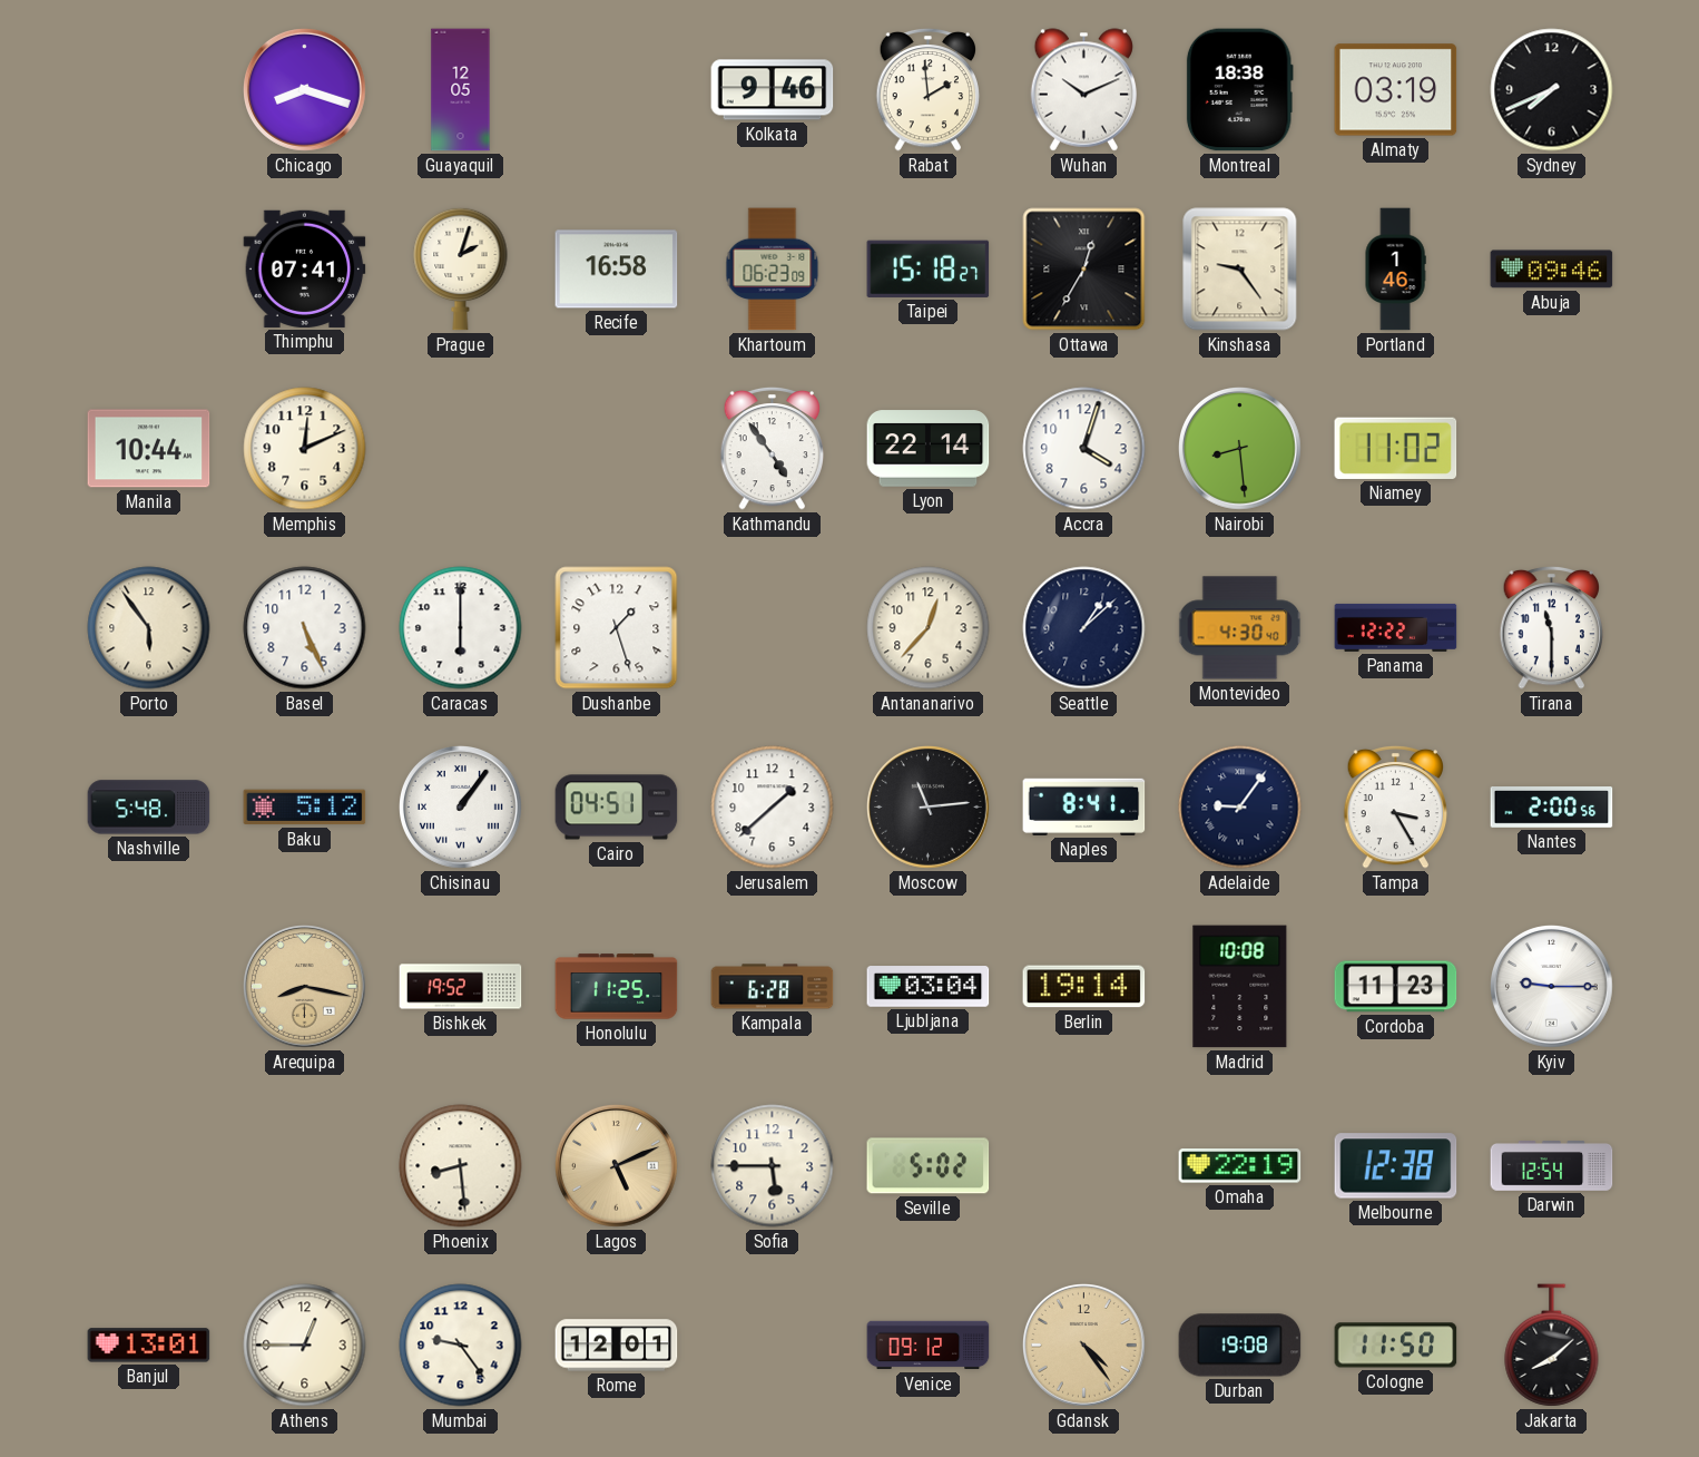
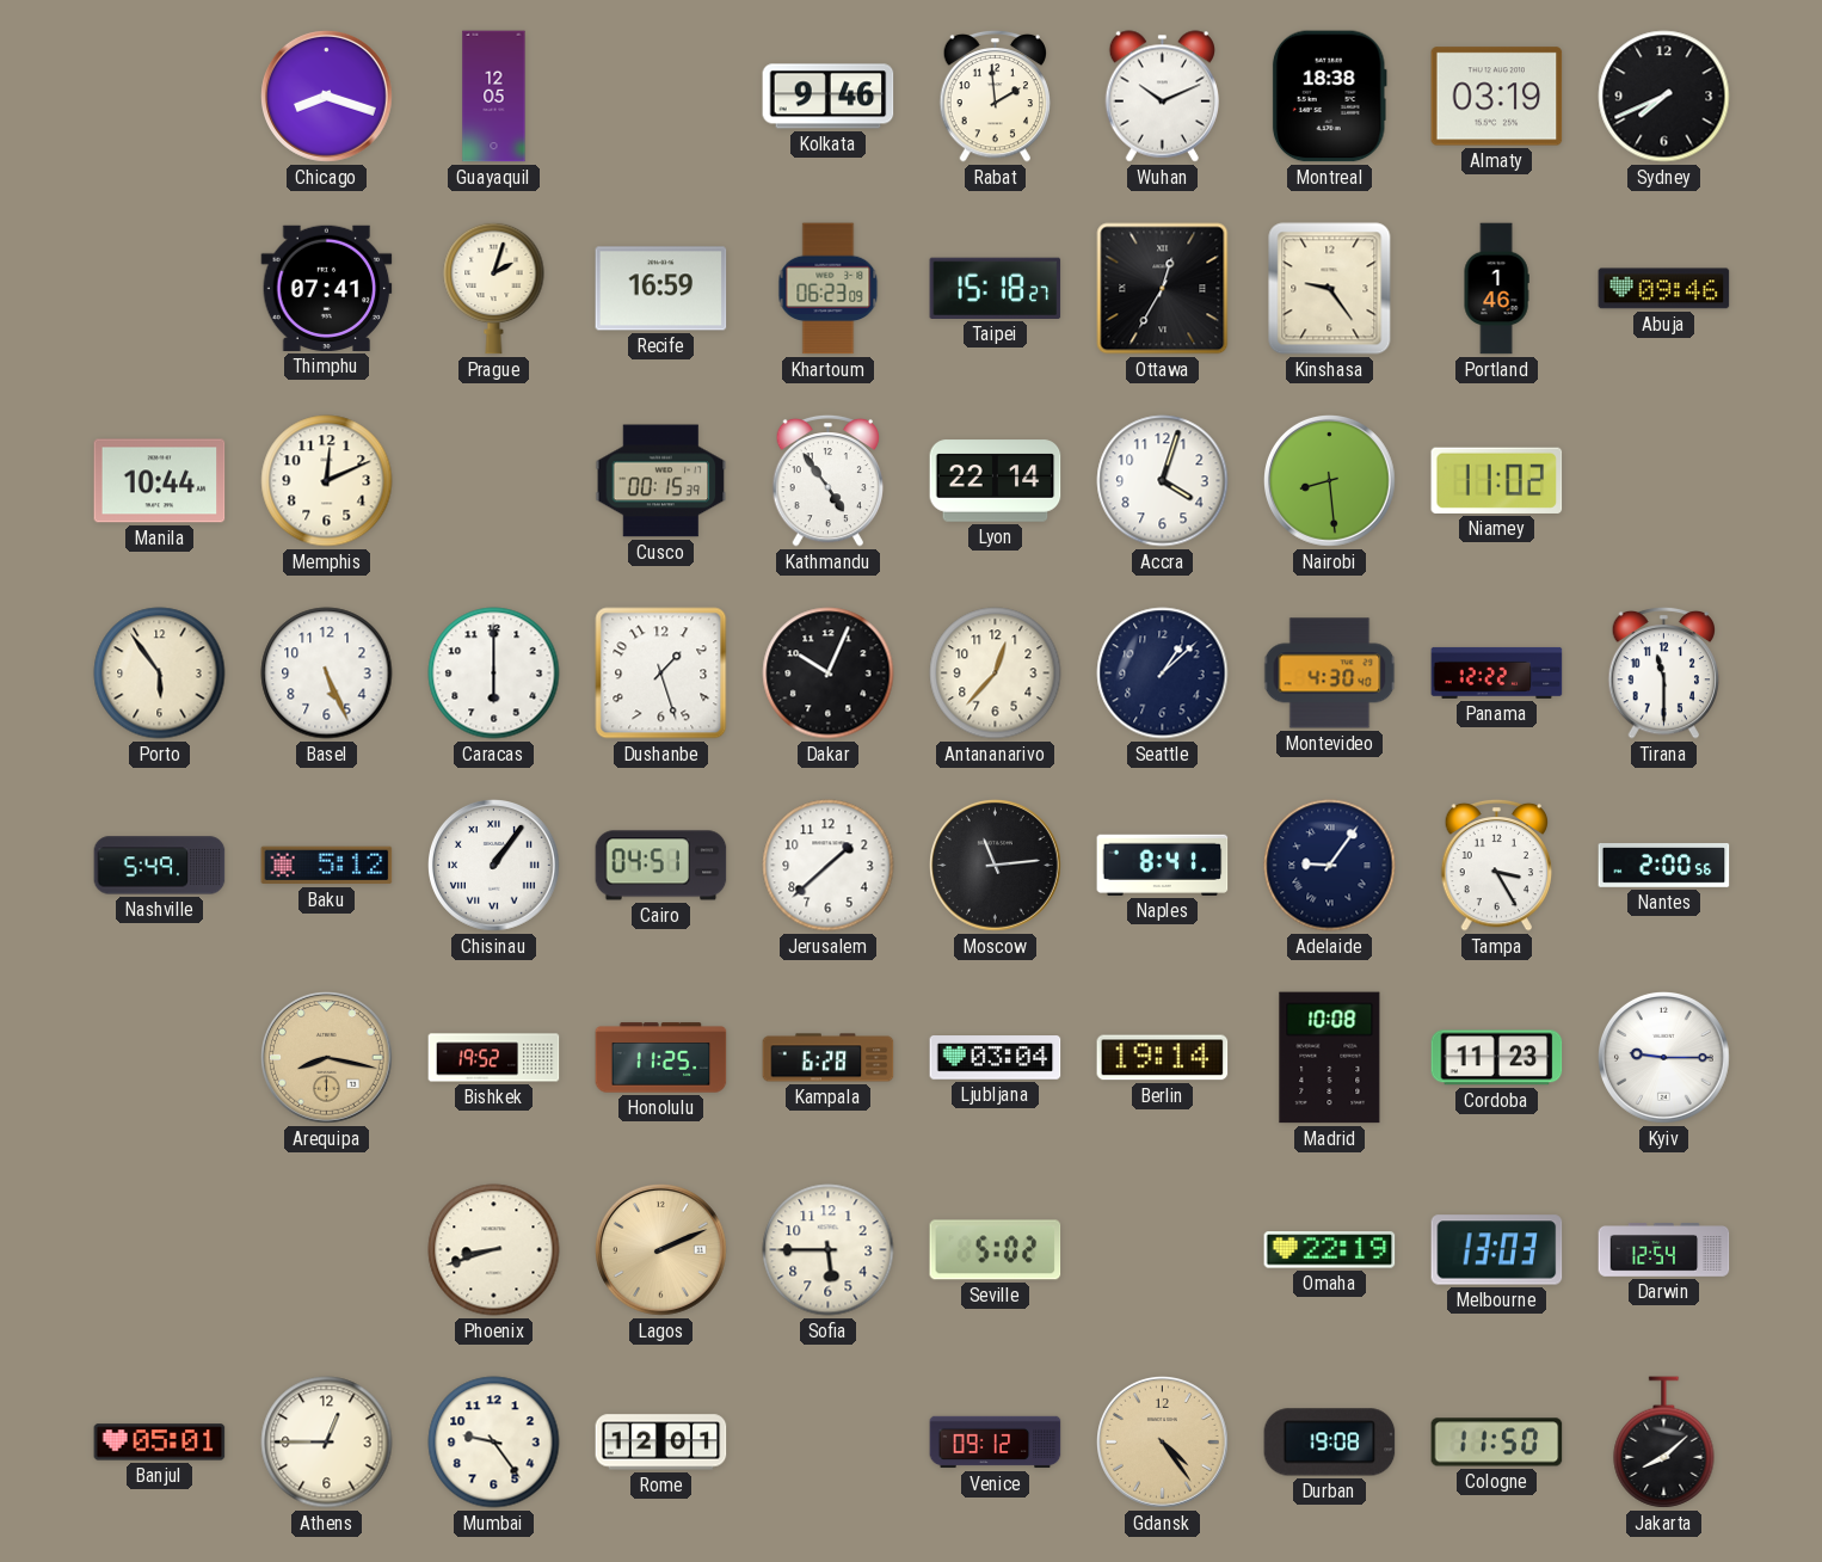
Recife: 16:58 -> 16:59 (661, 289)
Cusco: none -> 00:15 (661, 481)
Dakar: none -> 10:04 (829, 674)
Nashville: 5:48 -> 5:49 (160, 866)
Phoenix: 8:29 -> 8:42 (494, 1250)
Lagos: 5:11 -> 2:11 (661, 1250)
Melbourne: 12:38 -> 13:03 (1497, 1250)
Banjul: 13:01 -> 05:01 (160, 1443)
